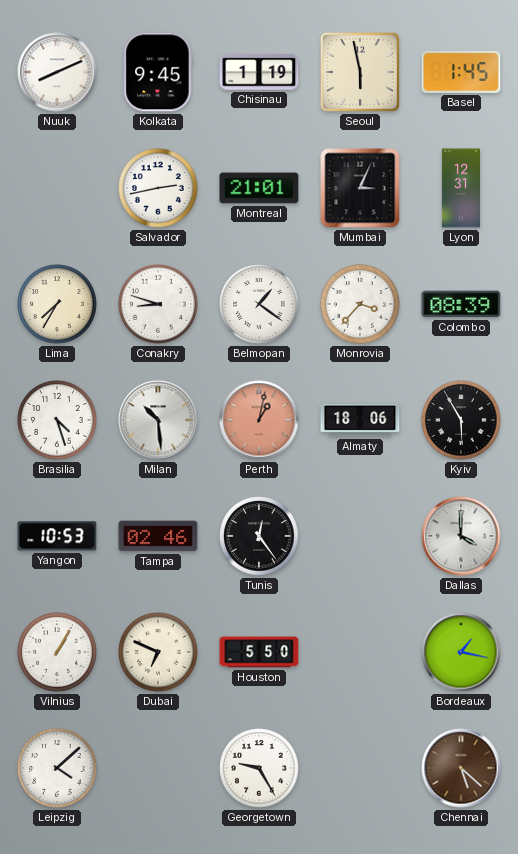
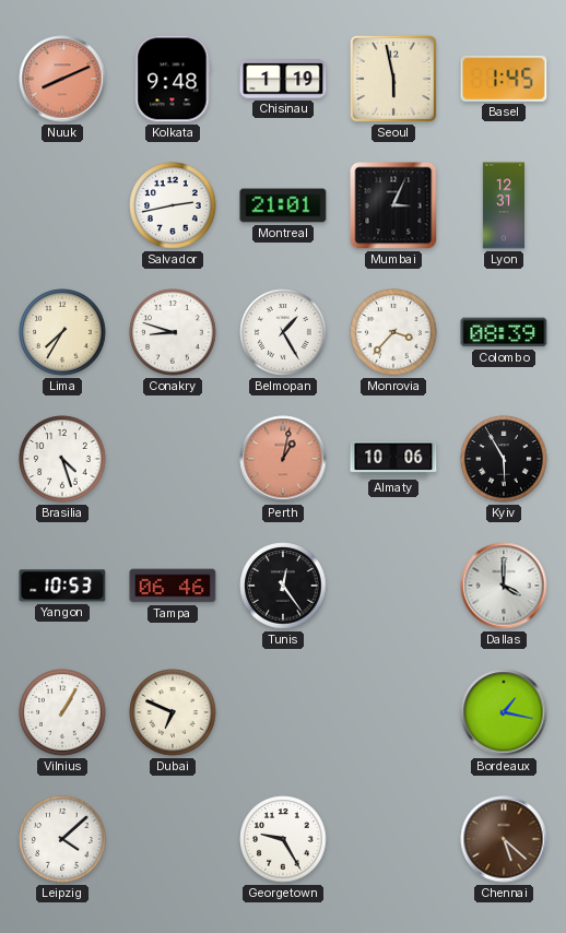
Nuuk dial: white -> salmon (62, 79)
Kolkata: 9:45 -> 9:48 (173, 79)
Belmopan: 1:21 -> 1:25 (283, 332)
Milan: 10:29 -> none (158, 420)
Almaty: 18:06 -> 10:06 (393, 459)
Tampa: 02:46 -> 06:46 (173, 586)
Houston: 5:50 -> none (259, 652)
